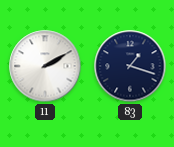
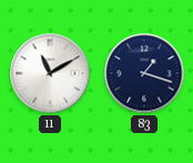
11: 2:10 -> 11:10 (50, 73)
